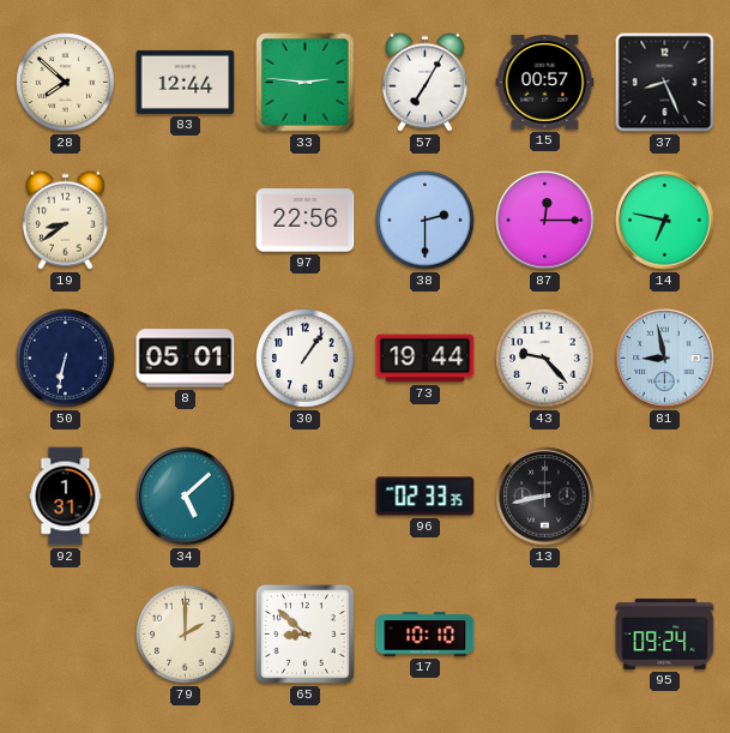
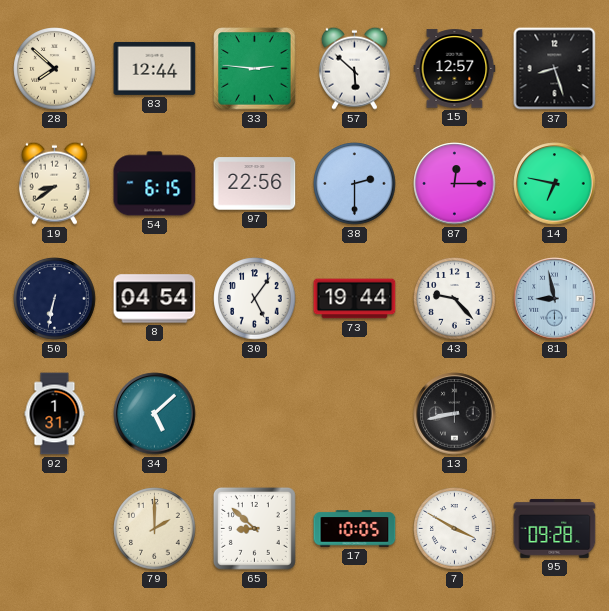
57: 7:05 -> 5:52 (354, 68)
15: 00:57 -> 12:57 (455, 69)
37: 8:26 -> 8:27 (555, 69)
54: none -> 6:15 (155, 184)
8: 05:01 -> 04:54 (155, 299)
30: 1:06 -> 5:06 (255, 299)
96: 02:33 -> none (426, 497)
17: 10:10 -> 10:05 (355, 529)
7: none -> 3:50 (455, 529)
95: 09:24 -> 09:28 (555, 528)
